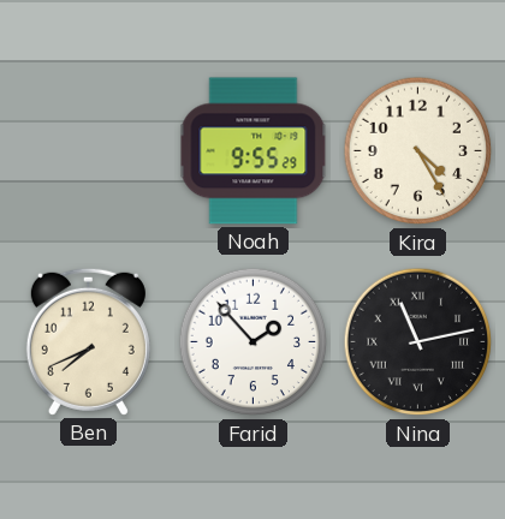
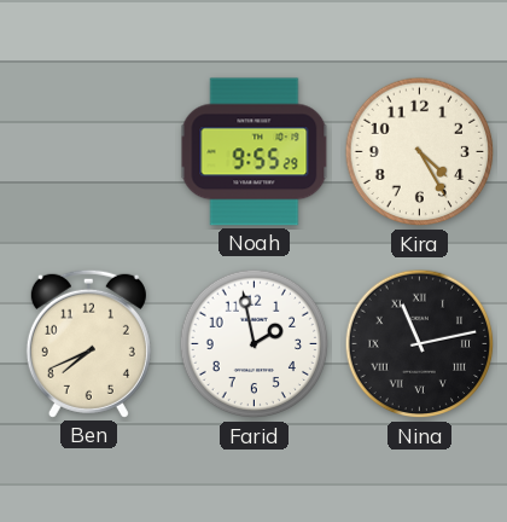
Farid: 1:53 -> 1:58 (255, 344)
